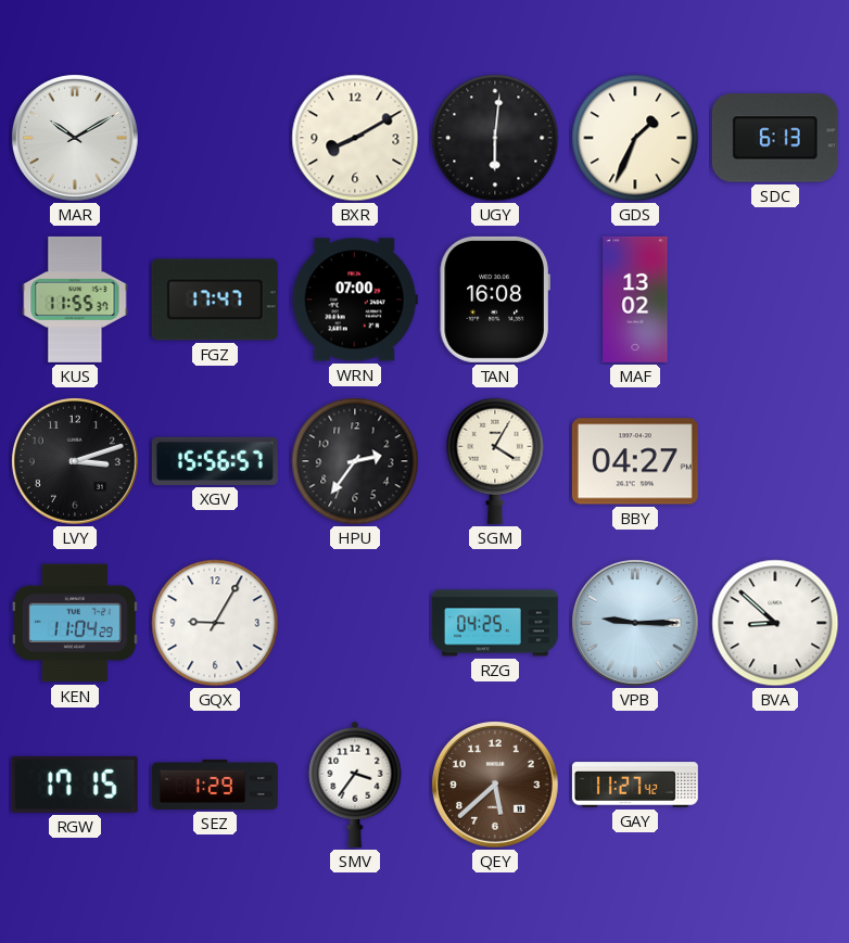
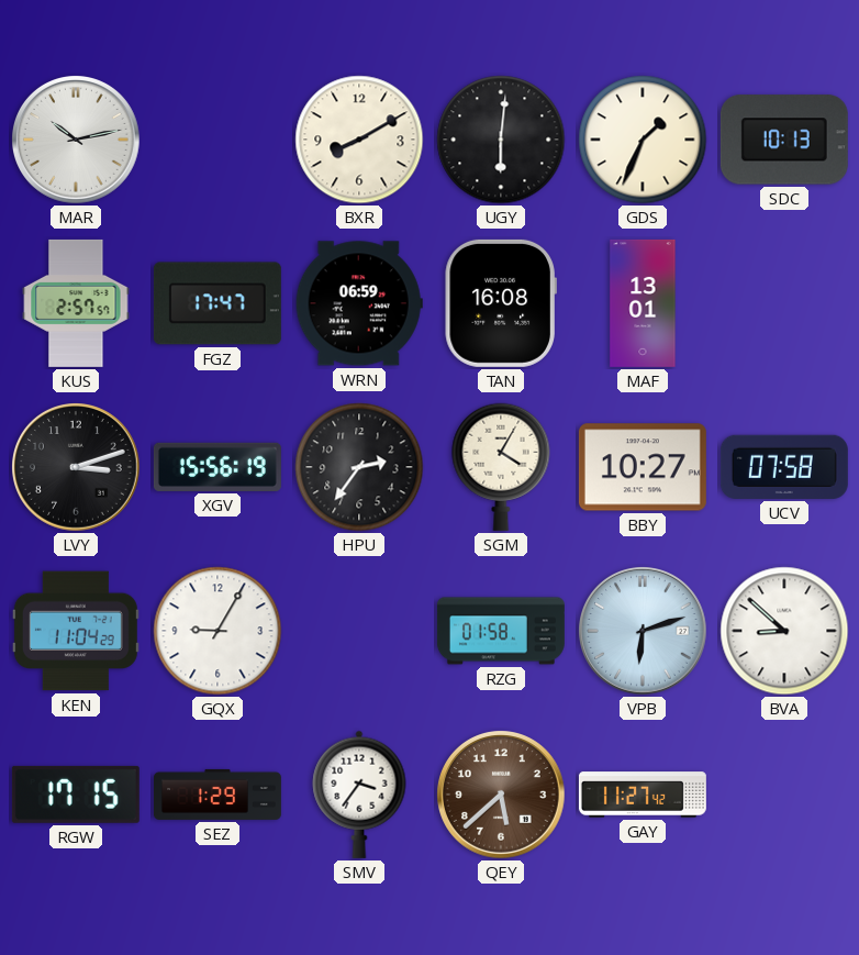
MAR: 10:10 -> 10:13 (77, 141)
SDC: 6:13 -> 10:13 (784, 140)
KUS: 11:55 -> 2:57 (76, 303)
WRN: 07:00 -> 06:59 (359, 303)
MAF: 13:02 -> 13:01 (643, 303)
XGV: 15:56:57 -> 15:56:19 (217, 467)
BBY: 04:27 -> 10:27 (643, 467)
UCV: none -> 07:58 (784, 467)
RZG: 04:25 -> 01:58 (501, 631)
VPB: 9:15 -> 6:12 (644, 632)
